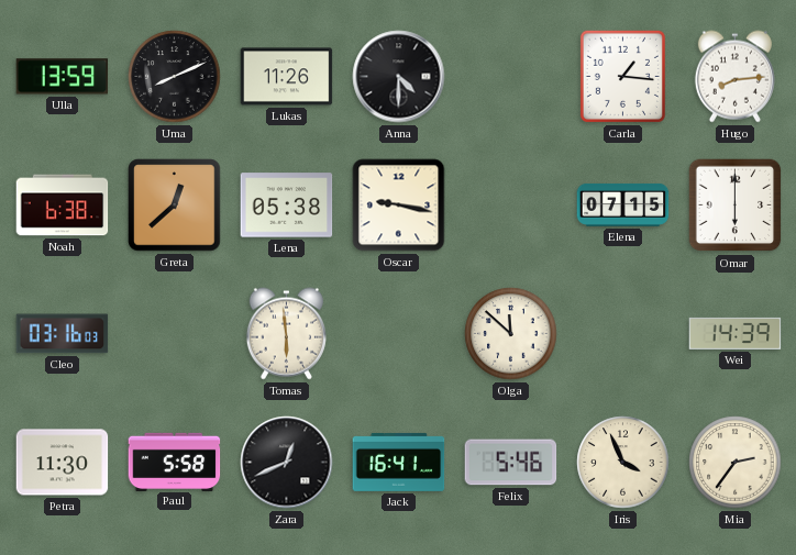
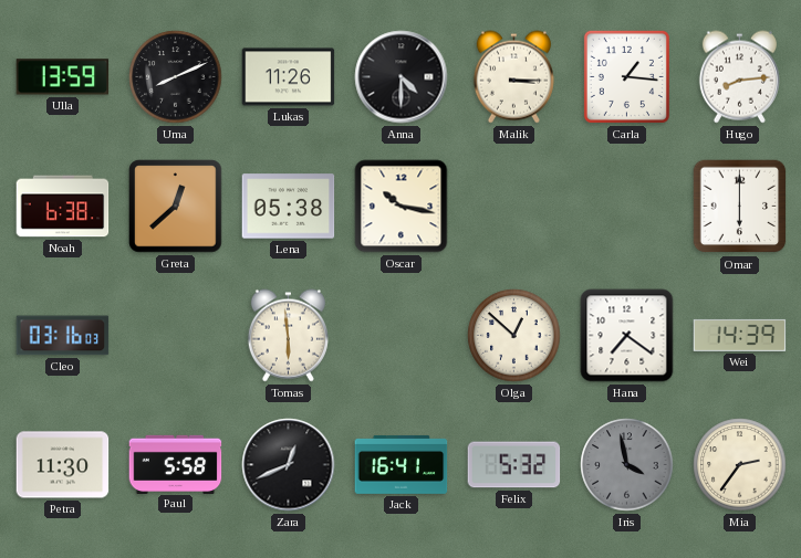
Malik: none -> 3:15 (513, 77)
Oscar: 9:17 -> 10:17 (402, 207)
Elena: 07:15 -> none (623, 204)
Olga: 11:52 -> 12:52 (514, 336)
Hana: none -> 7:21 (627, 336)
Felix: 5:46 -> 5:32 (514, 465)
Iris: 3:56 -> 3:58 (627, 465)
Iris dial: cream -> grey (627, 465)
